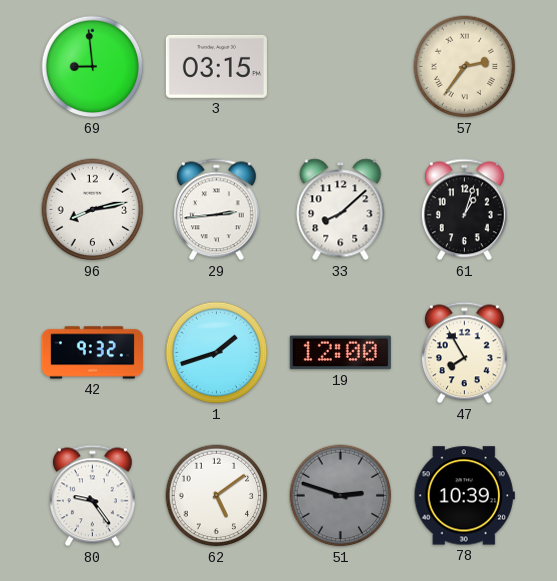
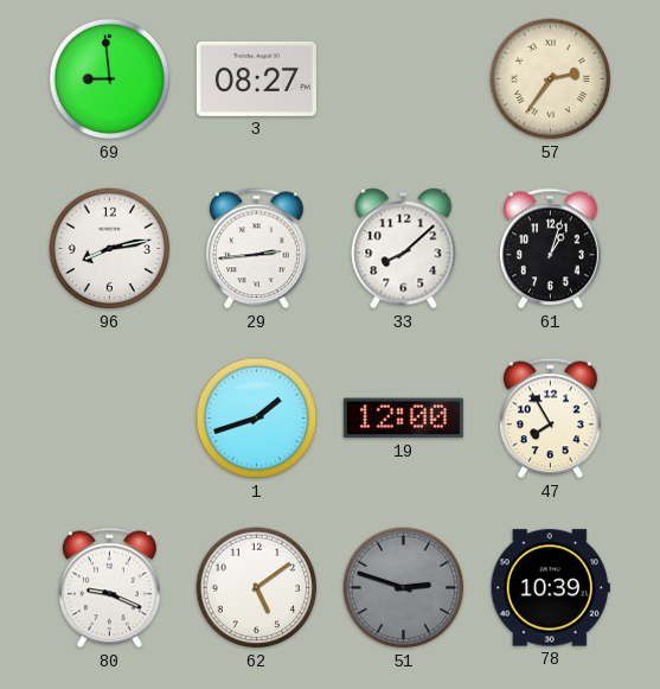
3: 03:15 -> 08:27 (256, 78)
42: 9:32 -> none (92, 353)
80: 9:24 -> 9:19 (109, 588)
